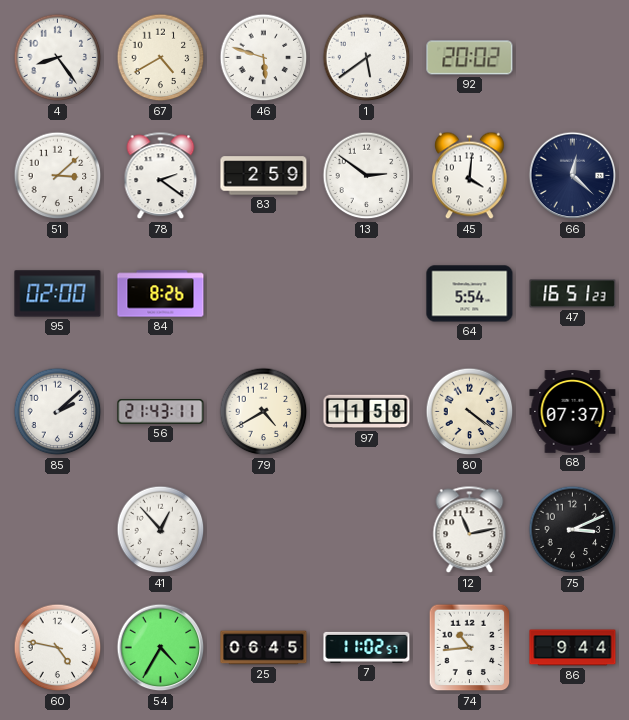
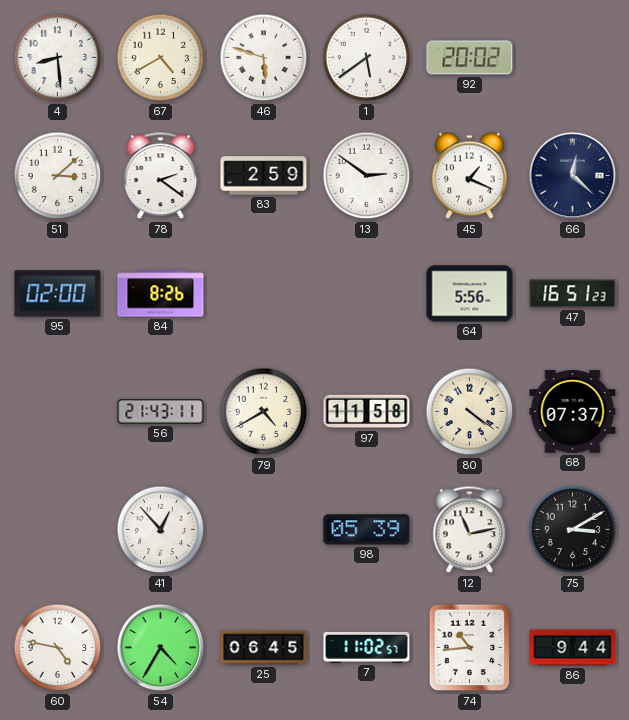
4: 8:24 -> 8:29 (58, 58)
45: 4:01 -> 1:19 (470, 176)
64: 5:54 -> 5:56 (470, 294)
85: 2:08 -> none (58, 412)
98: none -> 05:39 (367, 530)
75: 3:11 -> 3:10 (573, 530)
